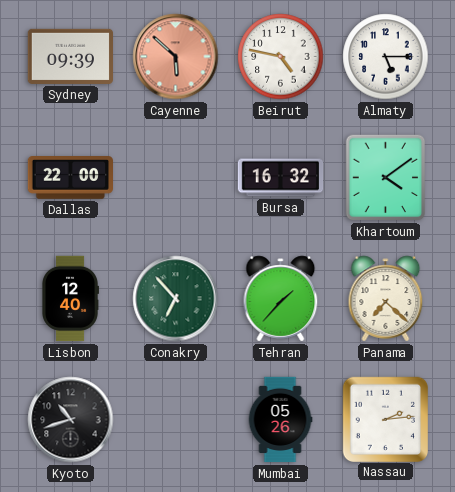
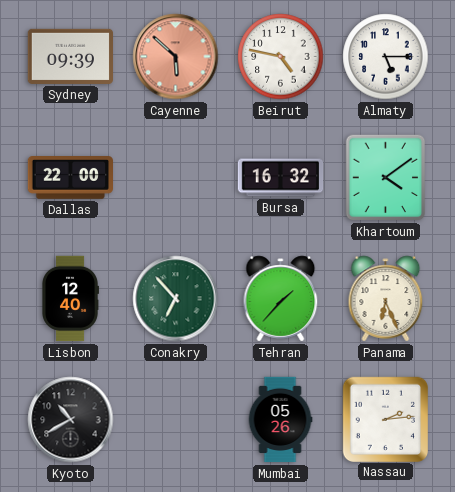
Panama: 7:22 -> 6:26 (386, 299)
Kyoto: 10:42 -> 10:40 (71, 420)
